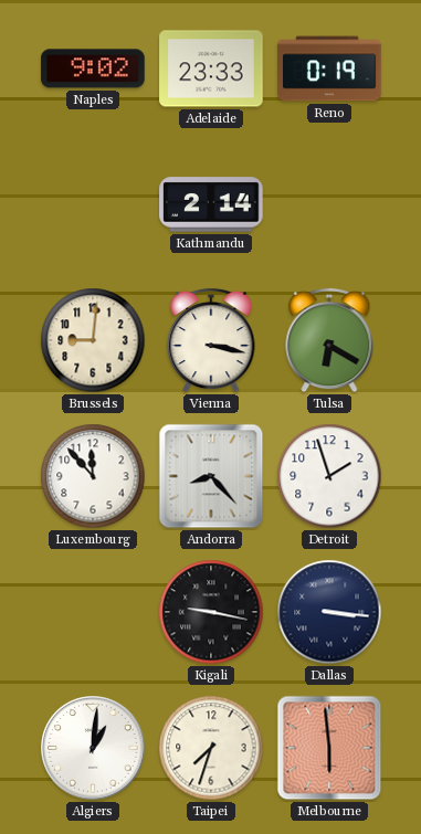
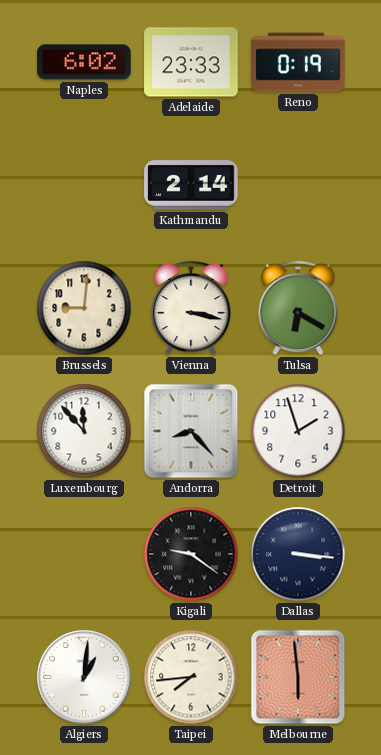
Naples: 9:02 -> 6:02 (84, 62)
Kigali: 9:17 -> 9:21 (191, 554)
Taipei: 7:33 -> 7:44 (191, 677)
